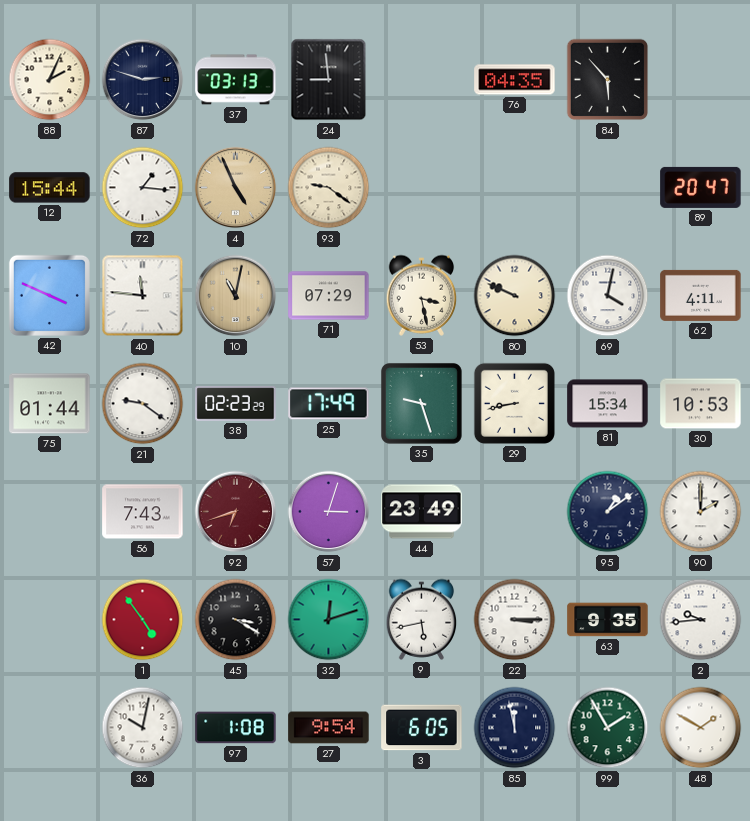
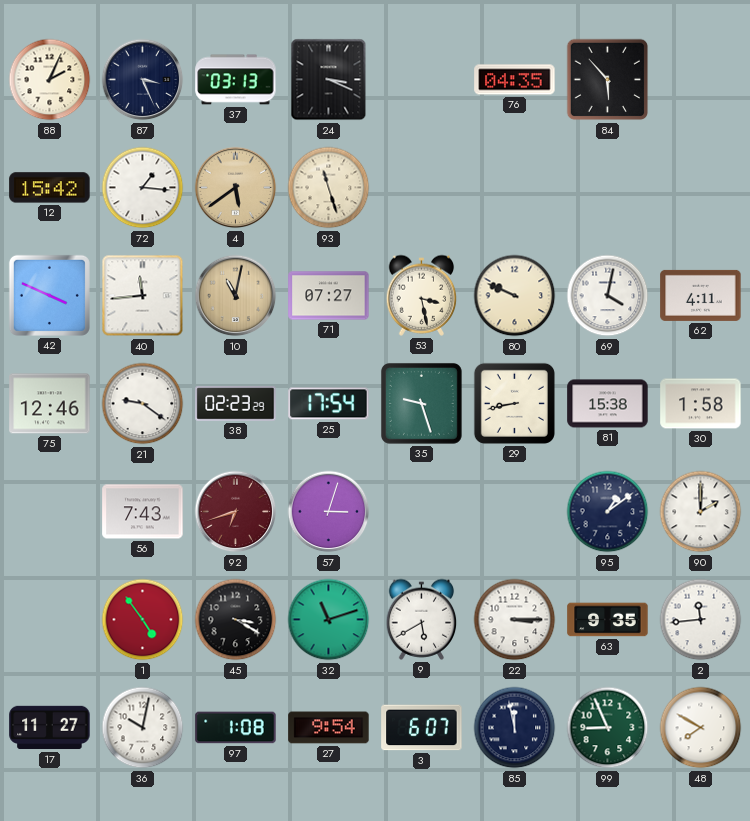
87: 2:48 -> 3:26 (143, 80)
24: 8:59 -> 3:19 (329, 80)
12: 15:44 -> 15:42 (50, 188)
4: 4:56 -> 5:39 (236, 188)
93: 9:21 -> 11:27 (329, 188)
89: 20:47 -> none (701, 187)
40: 11:46 -> 11:44 (143, 296)
71: 07:29 -> 07:27 (329, 296)
75: 01:44 -> 12:46 (50, 404)
25: 17:49 -> 17:54 (329, 404)
81: 15:34 -> 15:38 (608, 404)
30: 10:53 -> 1:58 (701, 404)
44: 23:49 -> none (422, 512)
32: 12:12 -> 11:12 (329, 620)
9: 5:43 -> 5:40 (422, 619)
2: 9:44 -> 11:44 (701, 620)
17: none -> 11:27 (50, 728)
3: 6:05 -> 6:07 (422, 728)
99: 1:55 -> 8:56 (608, 728)
48: 1:50 -> 7:50 (701, 728)
